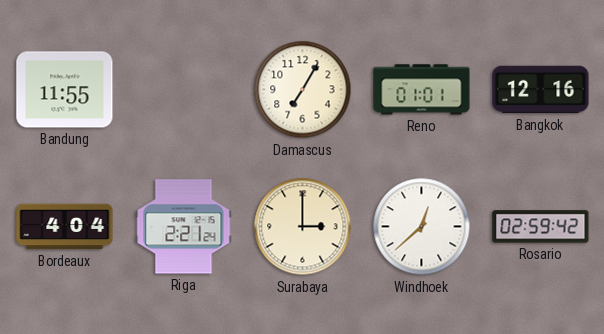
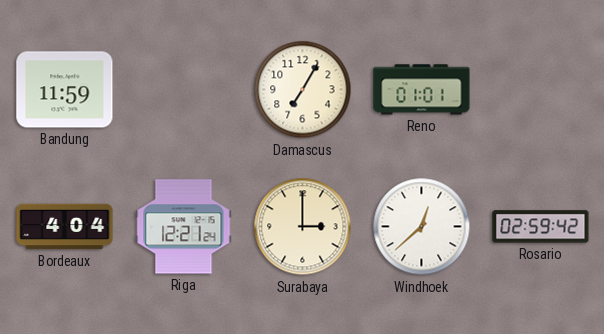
Bandung: 11:55 -> 11:59 (65, 90)
Bangkok: 12:16 -> none (541, 90)
Riga: 2:21 -> 12:21 (184, 227)
